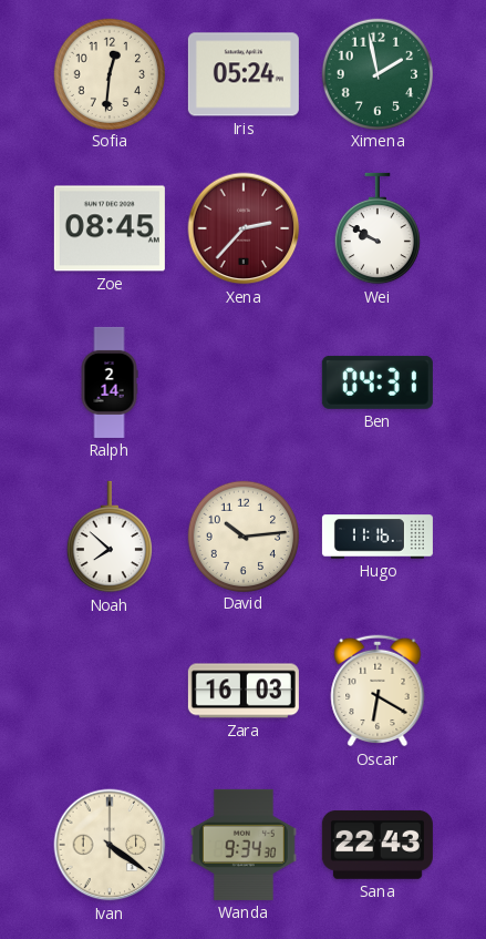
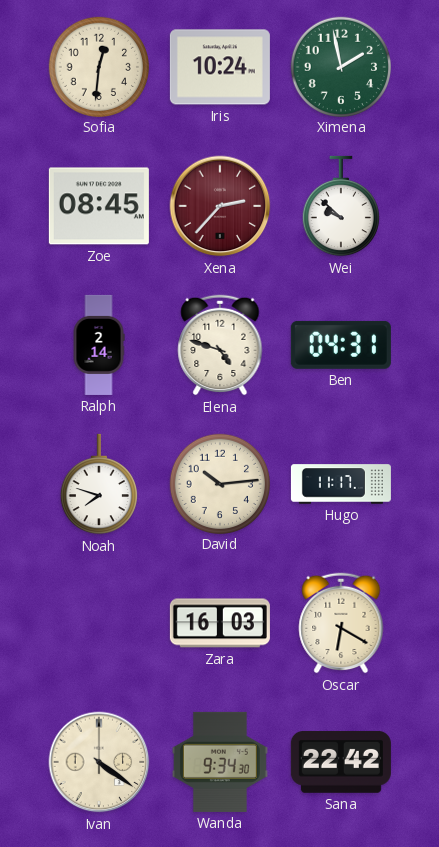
Iris: 05:24 -> 10:24 (220, 67)
Wei: 9:50 -> 9:52 (340, 206)
Elena: none -> 4:48 (220, 345)
Noah: 7:52 -> 7:48 (98, 484)
Hugo: 11:16 -> 11:17 (341, 484)
Sana: 22:43 -> 22:42 (341, 762)
